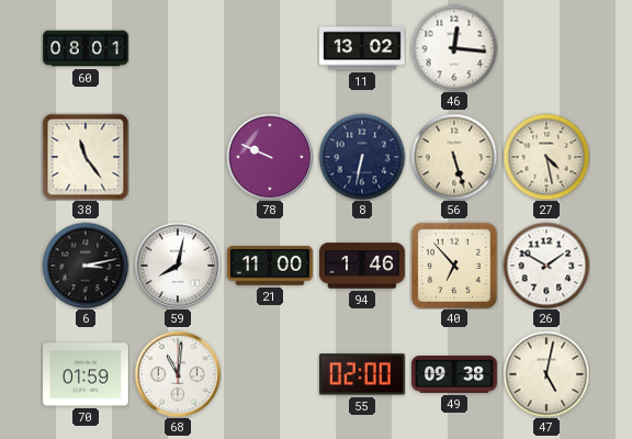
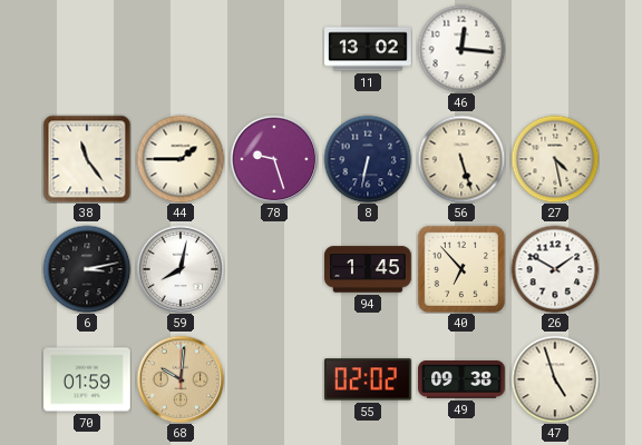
60: 08:01 -> none (86, 48)
44: none -> 1:45 (181, 159)
78: 9:49 -> 9:27 (274, 159)
21: 11:00 -> none (271, 266)
94: 1:46 -> 1:45 (369, 269)
68: 11:01 -> 10:01 (181, 379)
68 dial: white -> champagne (181, 379)
55: 02:00 -> 02:02 (369, 379)
47: 5:02 -> 4:57 (555, 379)
